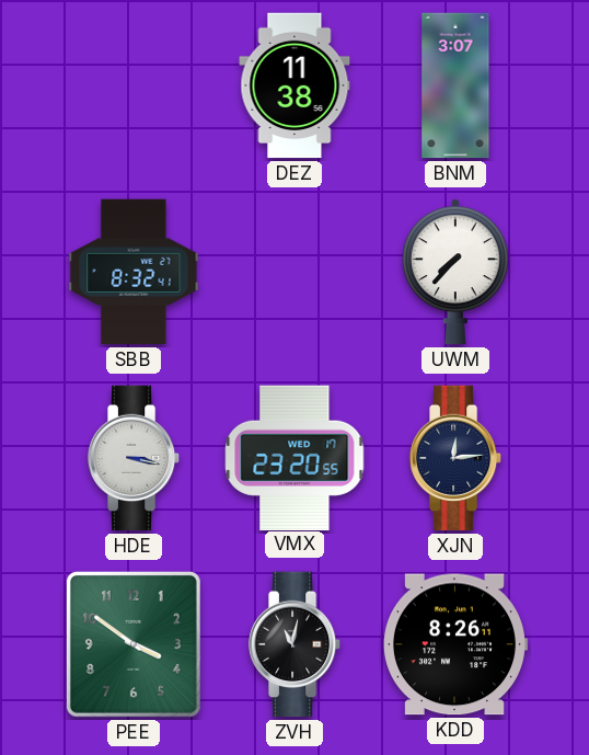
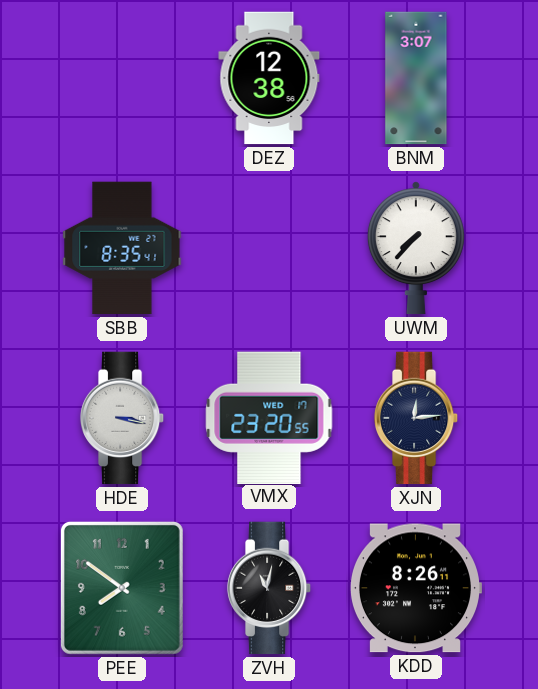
DEZ: 11:38 -> 12:38 (269, 78)
SBB: 8:32 -> 8:35 (122, 248)
PEE: 3:51 -> 7:51 (122, 588)
